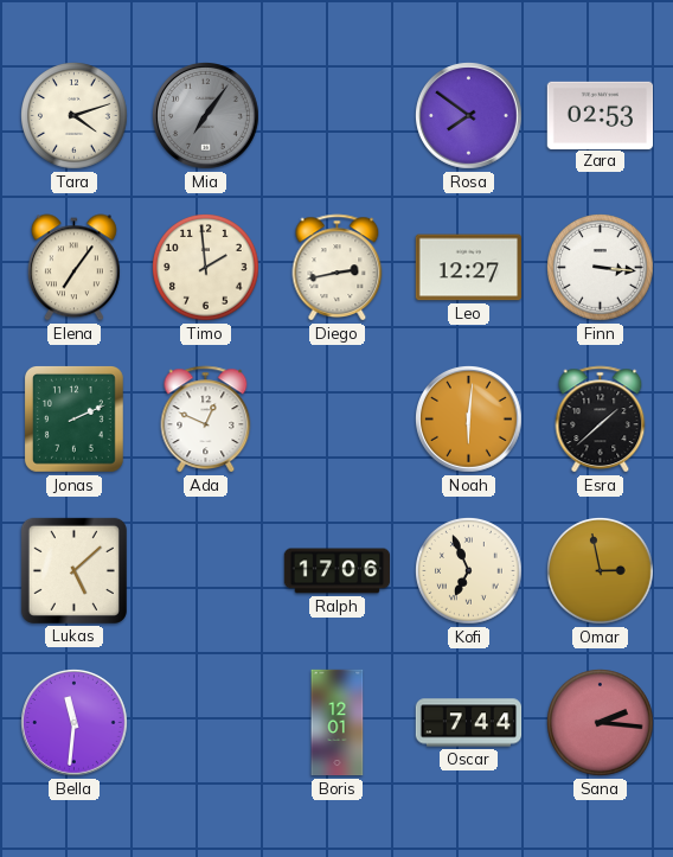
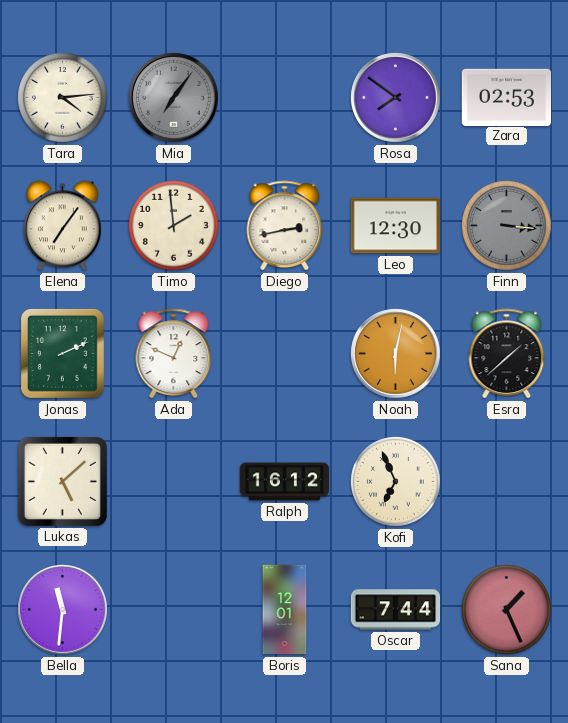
Tara: 4:12 -> 4:14 (63, 98)
Leo: 12:27 -> 12:30 (395, 226)
Finn dial: white -> grey (507, 226)
Noah: 6:01 -> 6:02 (396, 354)
Ralph: 17:06 -> 16:12 (285, 482)
Omar: 2:58 -> none (601, 571)
Sana: 2:16 -> 1:26 (507, 610)
